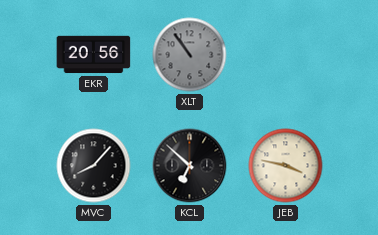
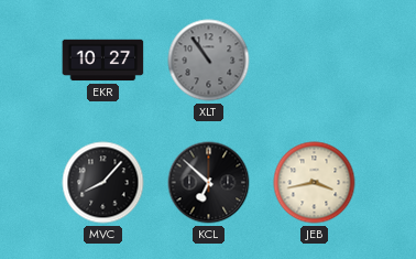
EKR: 20:56 -> 10:27 (103, 61)
JEB: 3:47 -> 3:43 (315, 183)
